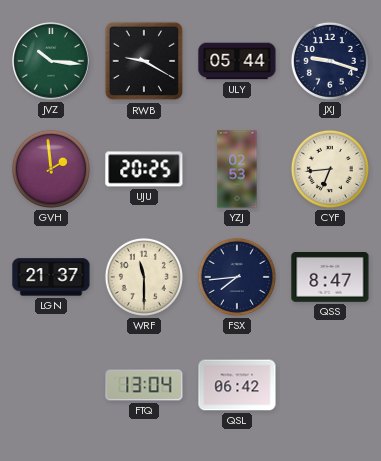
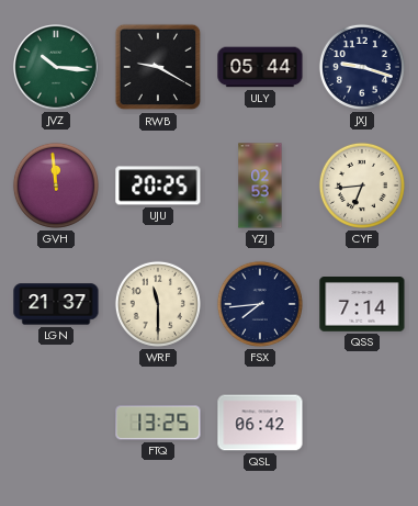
GVH: 1:59 -> 11:59 (56, 185)
QSS: 8:47 -> 7:14 (362, 305)
FTQ: 13:04 -> 13:25 (158, 423)
